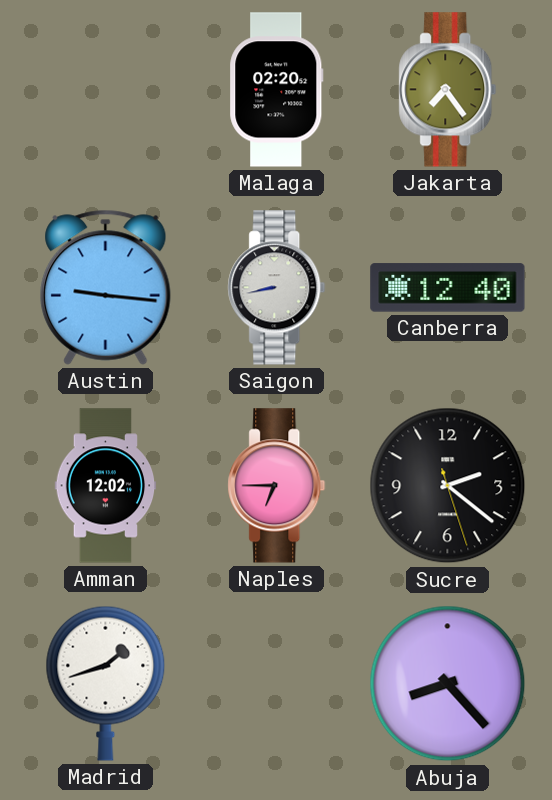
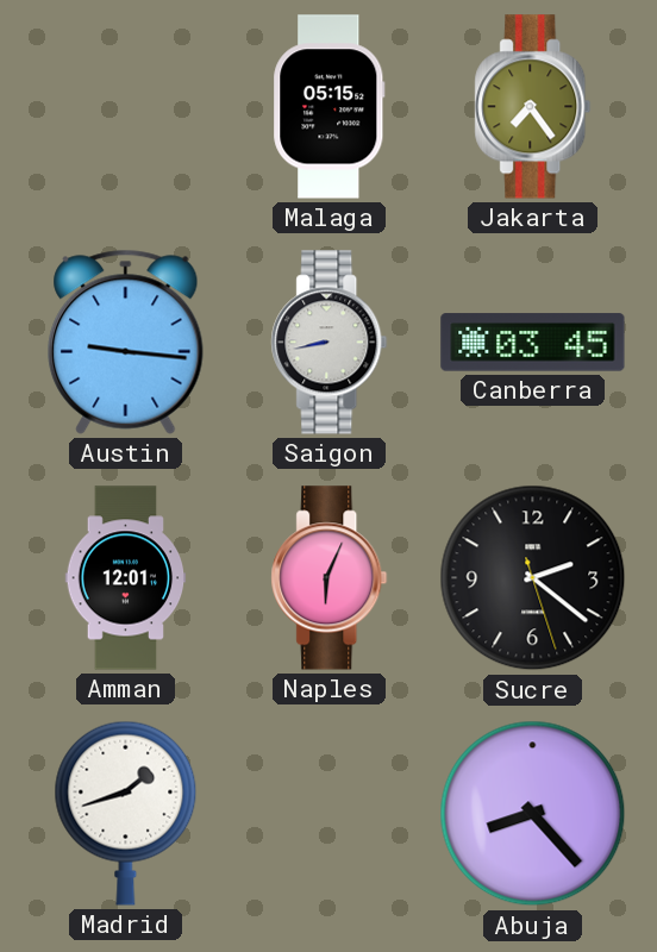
Malaga: 02:20 -> 05:15 (330, 107)
Canberra: 12:40 -> 03:45 (533, 343)
Amman: 12:02 -> 12:01 (126, 578)
Naples: 6:45 -> 6:04 (330, 578)
